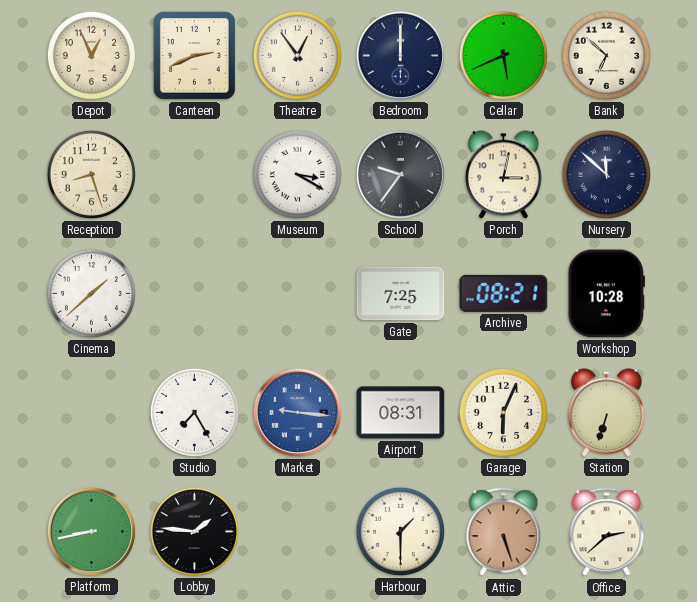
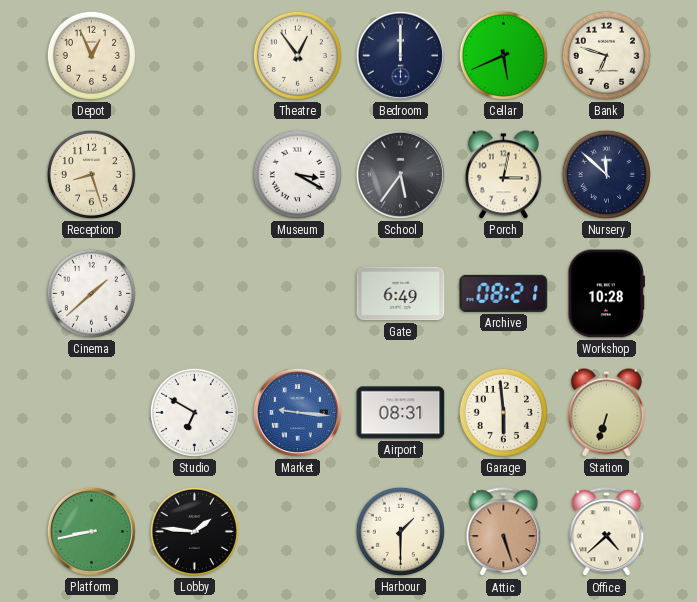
Canteen: 2:41 -> none (194, 55)
Bank: 6:52 -> 6:48 (606, 55)
School: 9:36 -> 5:36 (400, 174)
Gate: 7:25 -> 6:49 (401, 294)
Studio: 7:25 -> 6:50 (194, 412)
Garage: 6:04 -> 5:59 (503, 412)
Office: 2:38 -> 4:38 (607, 532)
